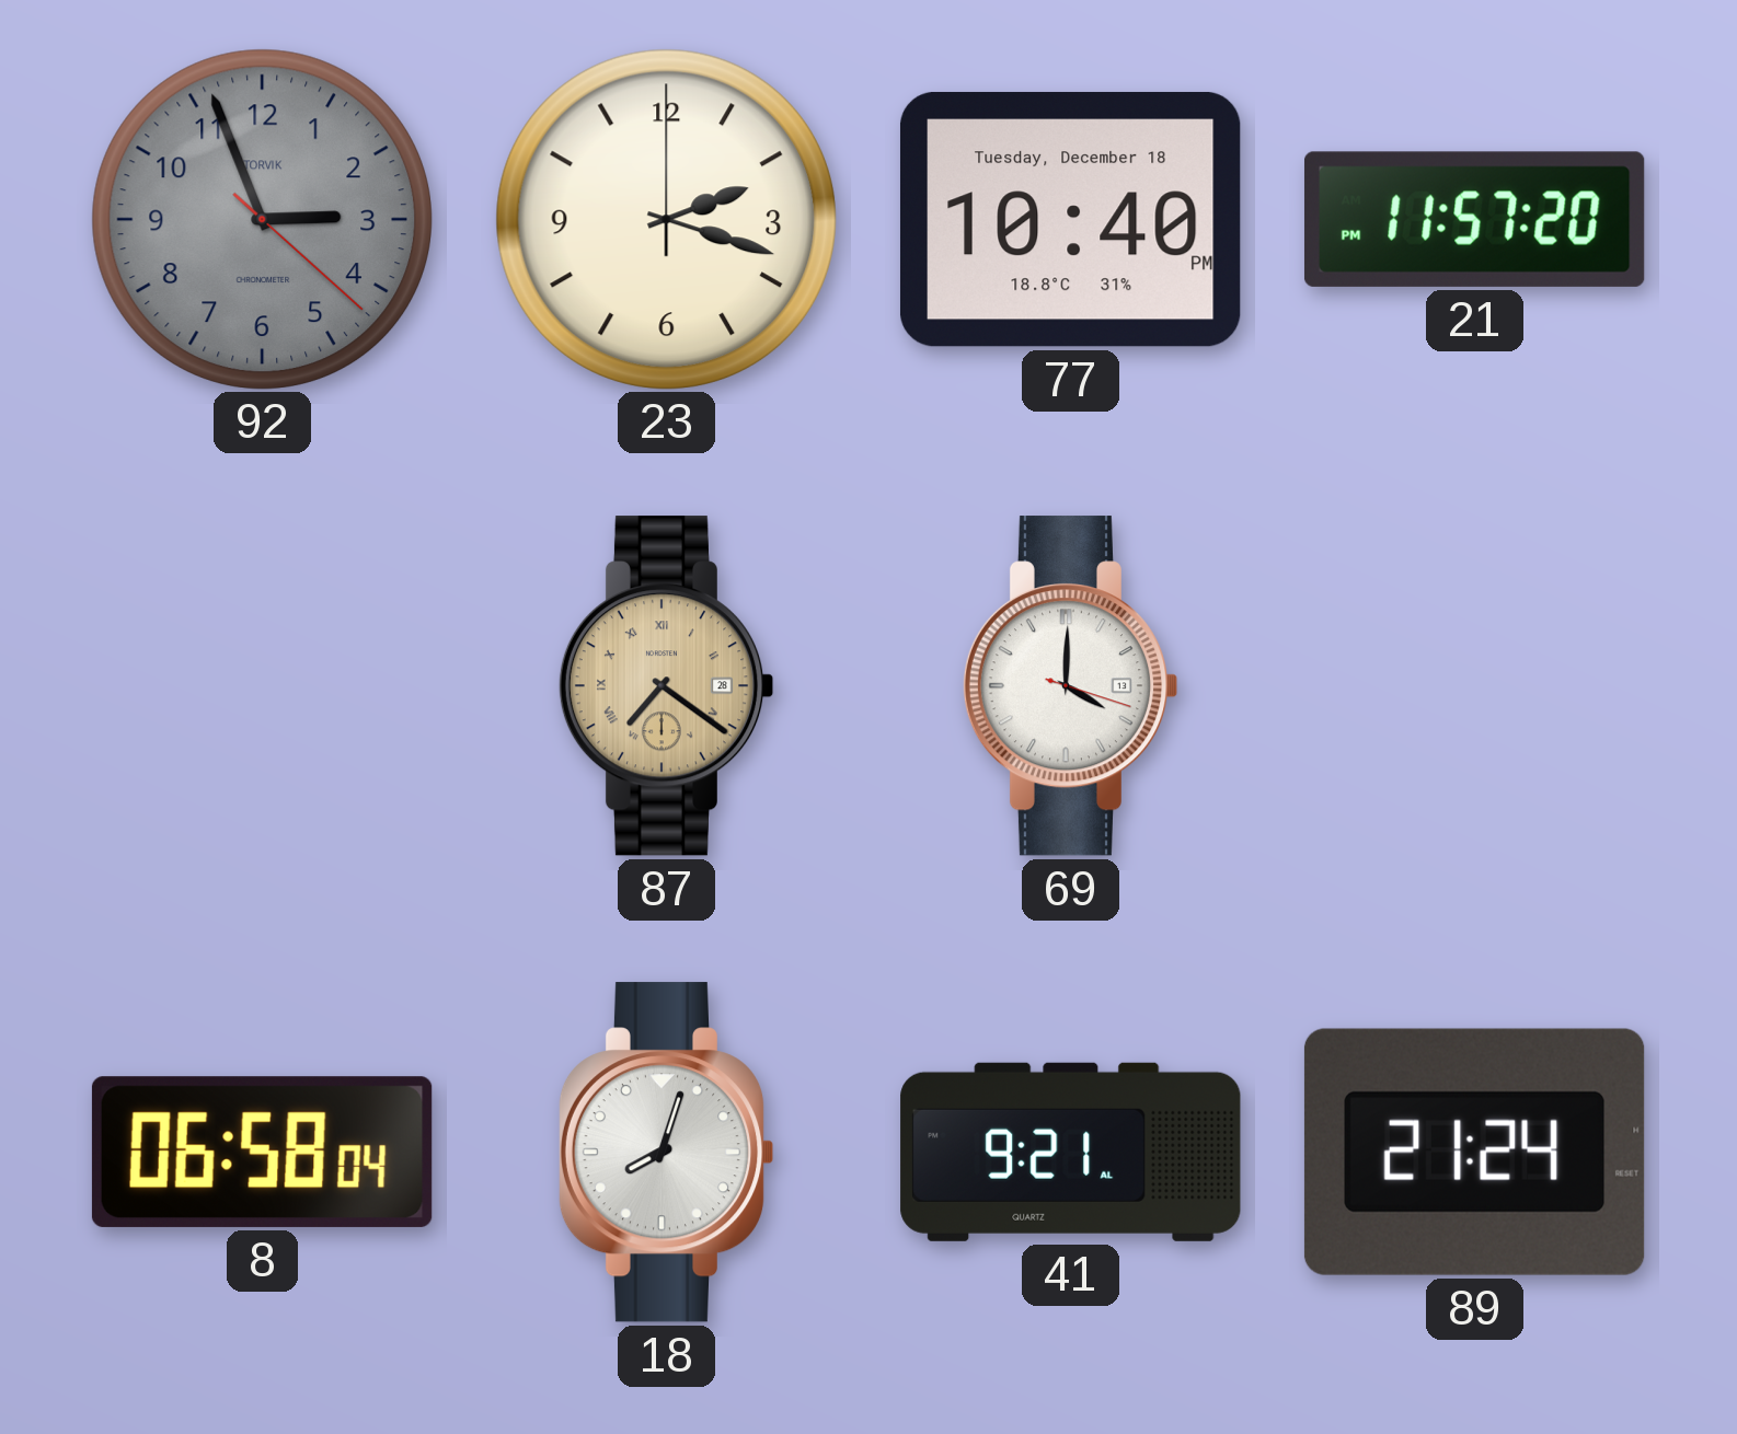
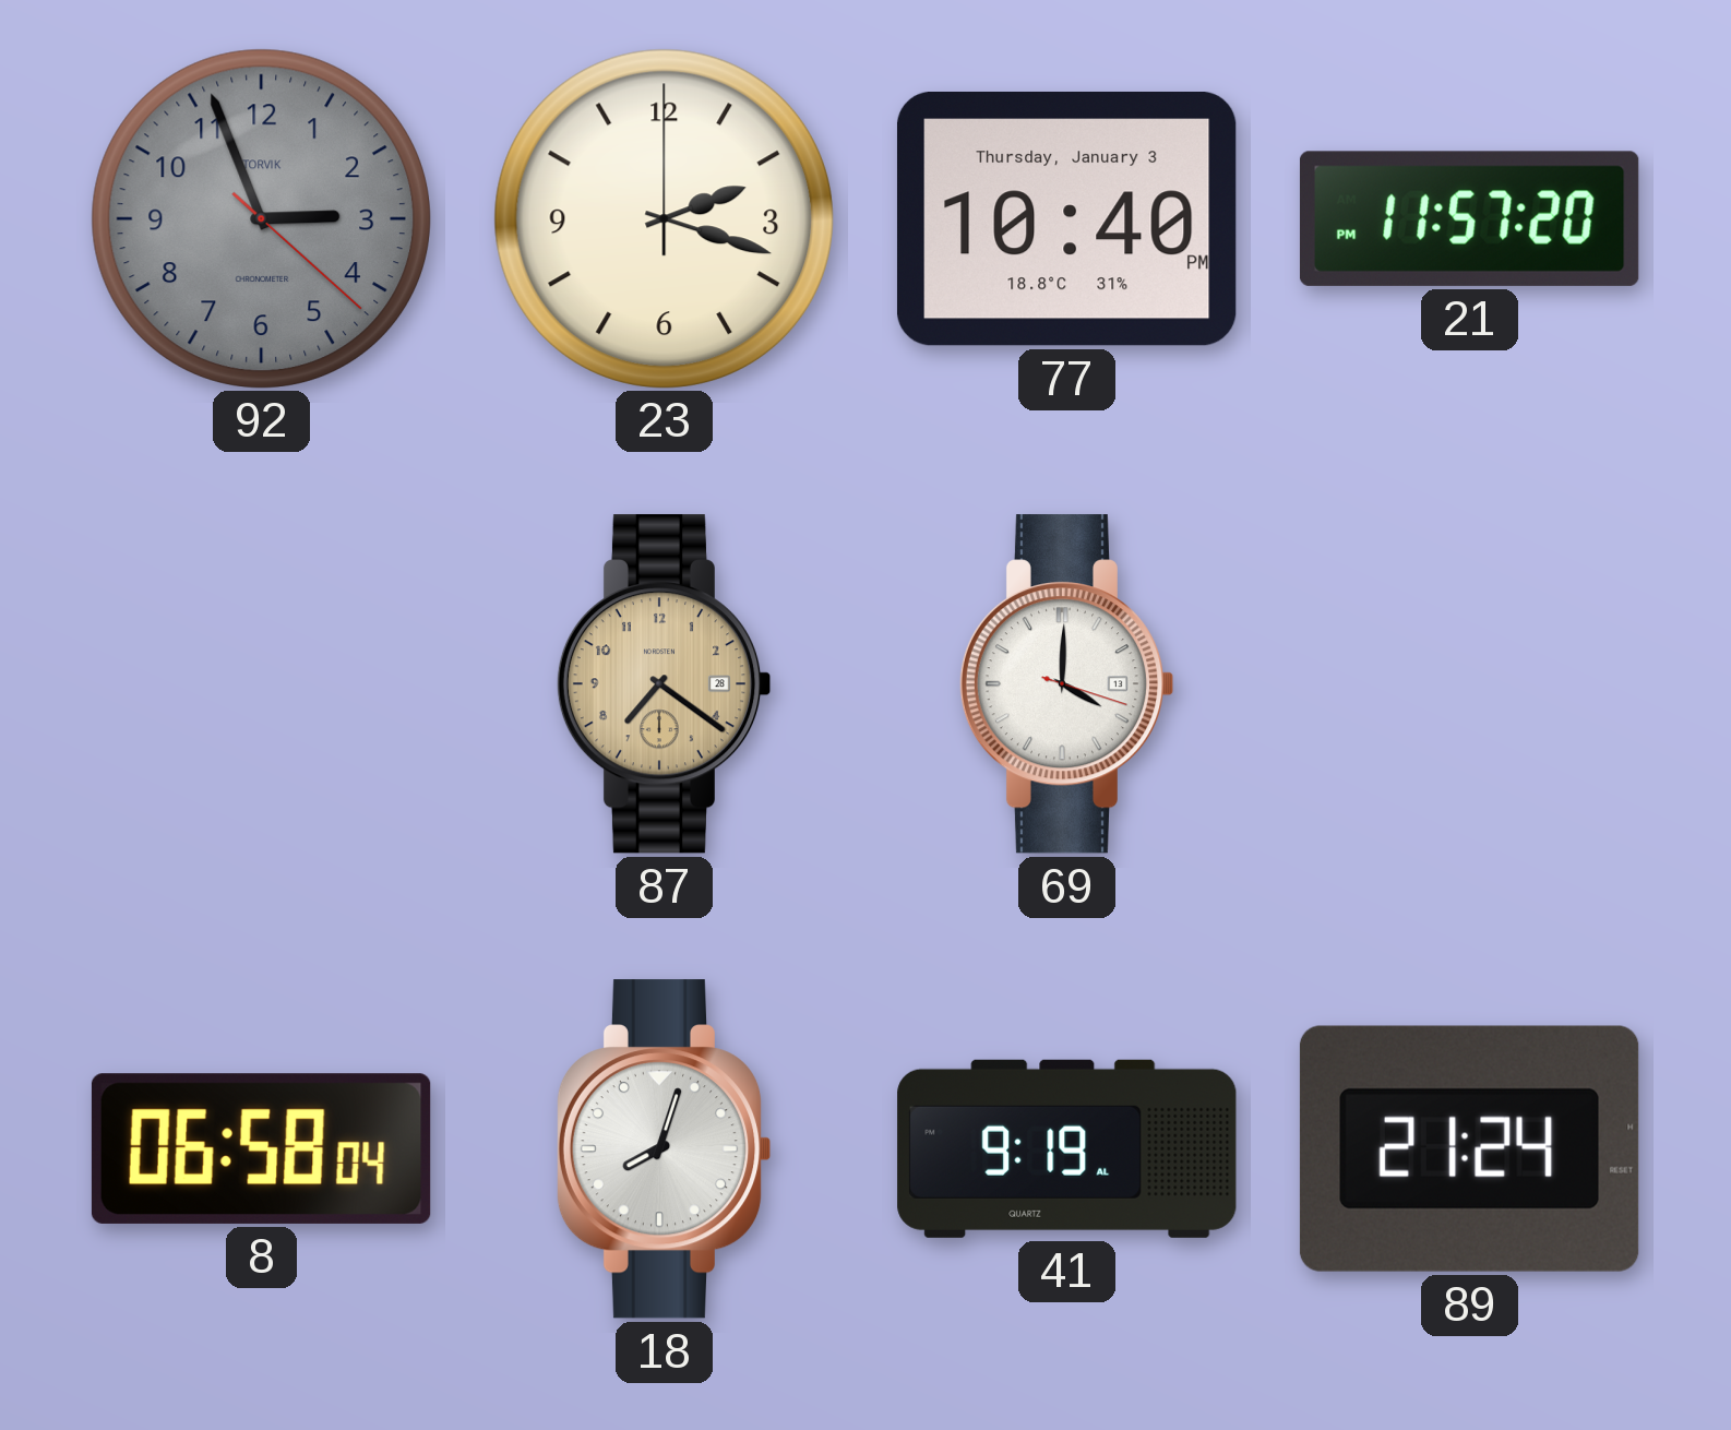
77 date: Tuesday, December 18 -> Thursday, January 3 (1066, 218)
87 numerals: Roman -> Arabic (664, 684)
41: 9:21 -> 9:19 (1067, 1148)
